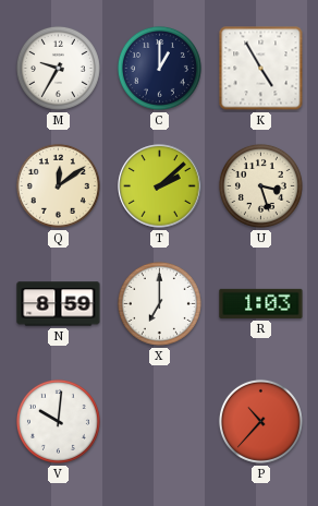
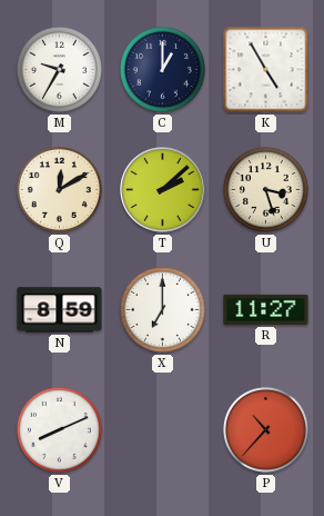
Q: 12:09 -> 12:10 (59, 189)
R: 1:03 -> 11:27 (266, 309)
V: 10:01 -> 8:11 (59, 429)
